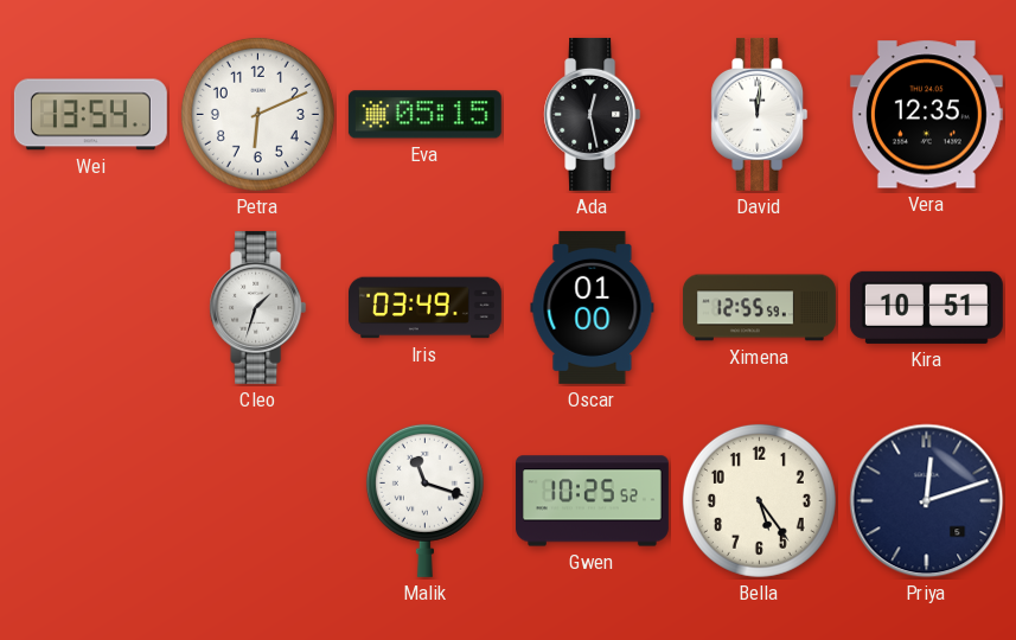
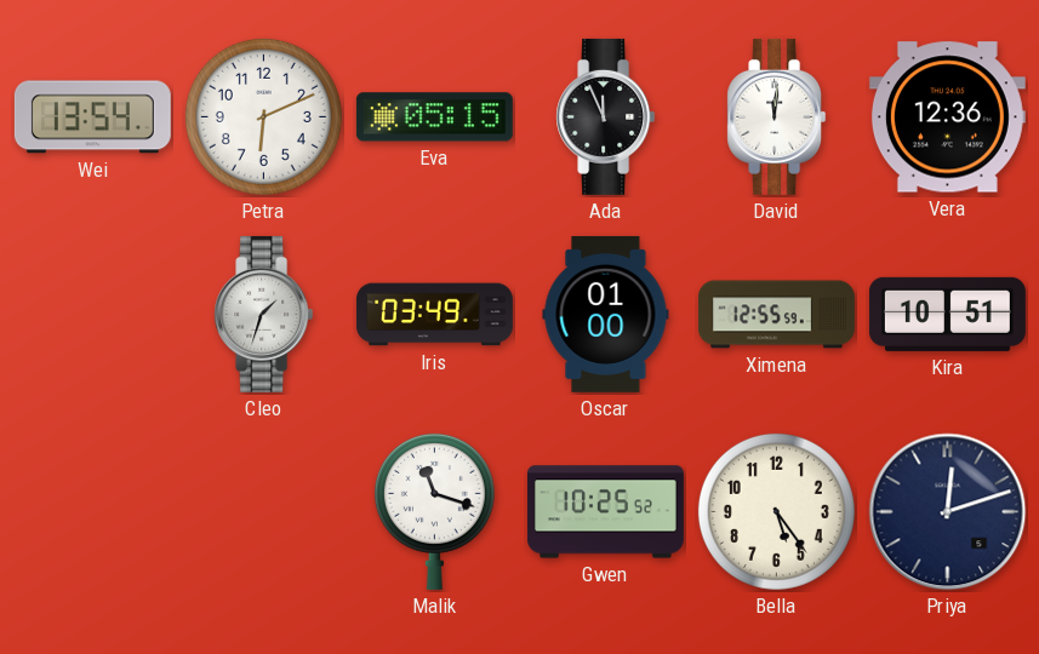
Ada: 12:28 -> 11:56 (606, 116)
Vera: 12:35 -> 12:36 (947, 117)
